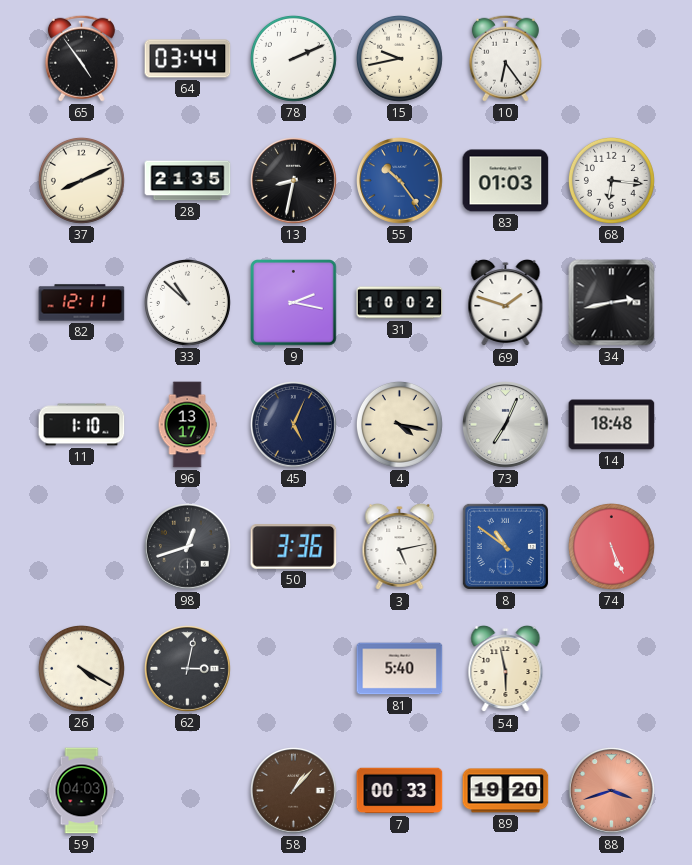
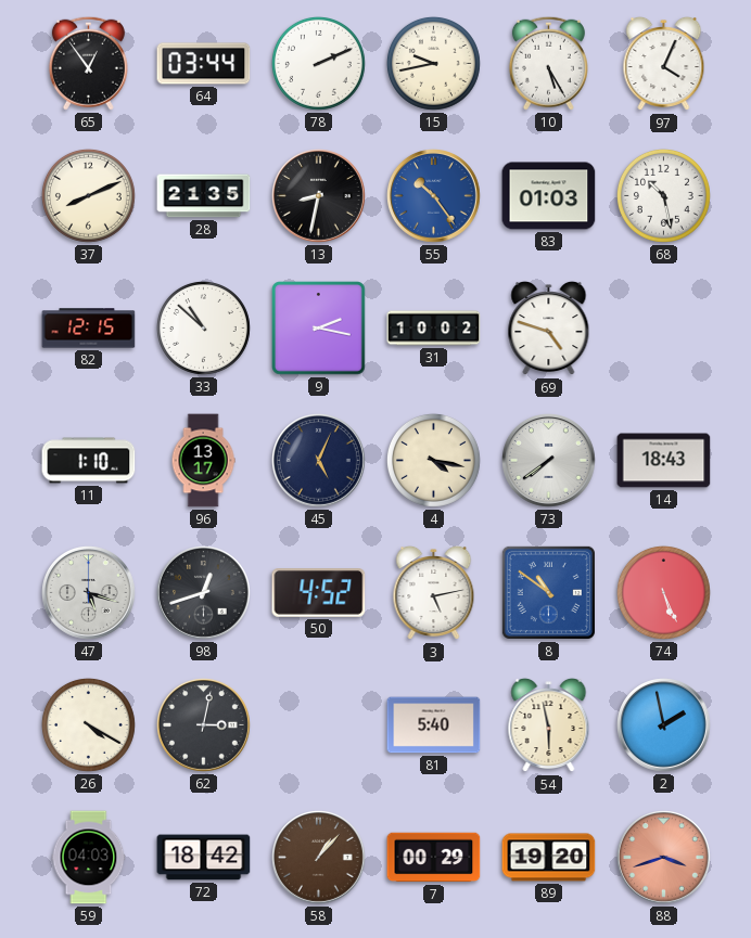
65: 4:54 -> 12:54 (88, 63)
10: 6:24 -> 5:25 (548, 63)
97: none -> 4:04 (664, 64)
68: 6:16 -> 10:28 (663, 195)
82: 12:11 -> 12:15 (89, 329)
69: 1:48 -> 4:48 (549, 329)
34: 2:43 -> none (612, 303)
73: 7:04 -> 7:39 (549, 461)
14: 18:48 -> 18:43 (664, 461)
47: none -> 5:18 (89, 593)
50: 3:36 -> 4:52 (319, 593)
2: none -> 1:58 (664, 725)
72: none -> 18:42 (204, 858)
7: 00:33 -> 00:29 (434, 858)
